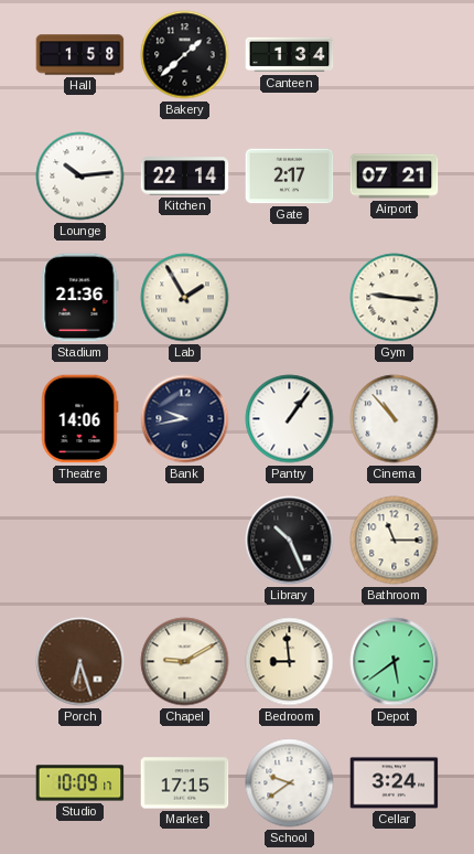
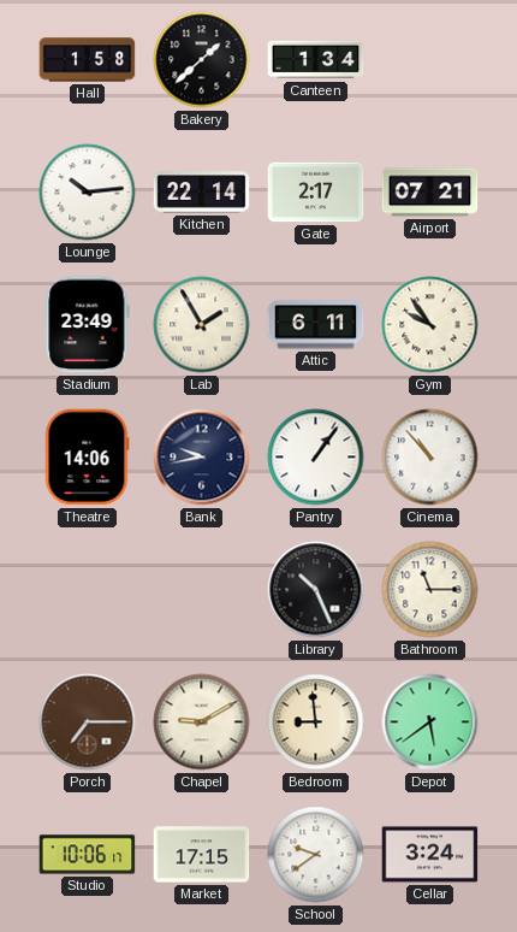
Stadium: 21:36 -> 23:49 (88, 325)
Attic: none -> 6:11 (316, 325)
Gym: 9:16 -> 9:54 (430, 325)
Porch: 6:27 -> 7:15 (88, 722)
Studio: 10:09 -> 10:06 (88, 855)
